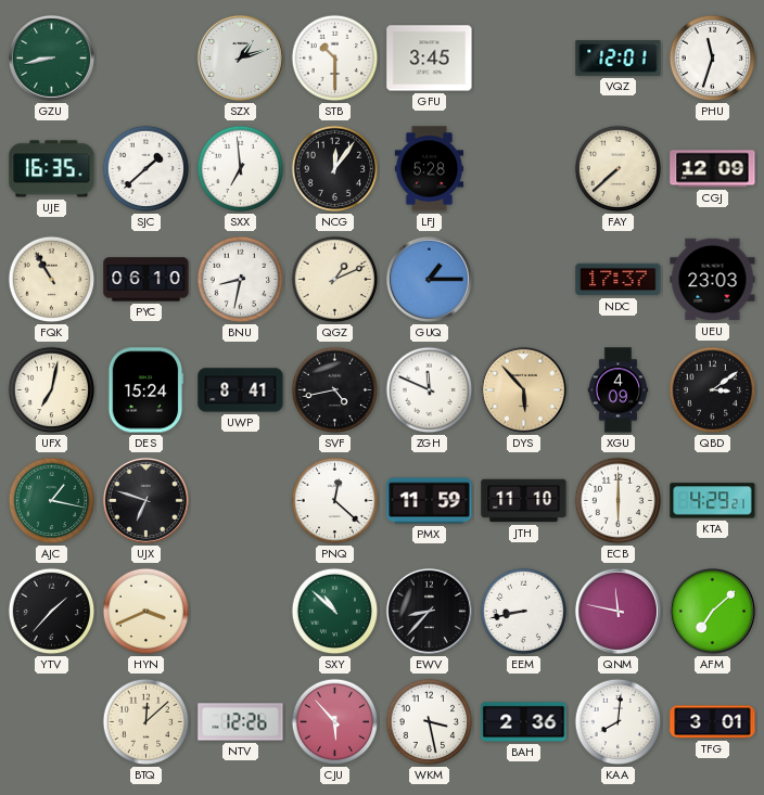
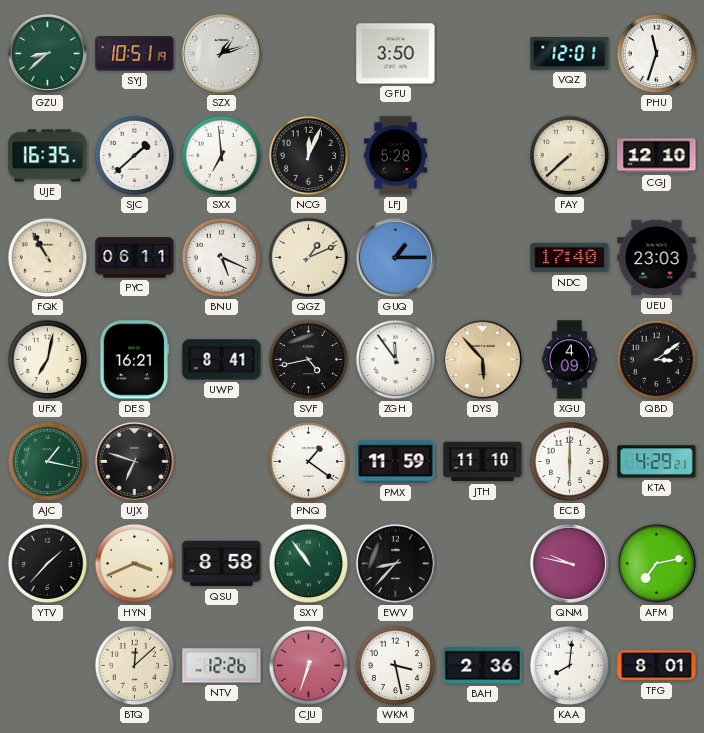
GZU: 8:43 -> 8:38 (47, 53)
SYJ: none -> 10:51 (135, 54)
STB: 10:30 -> none (335, 59)
GFU: 3:45 -> 3:50 (396, 54)
NCG: 12:06 -> 12:04 (309, 156)
CGJ: 12:09 -> 12:10 (657, 156)
PYC: 06:10 -> 06:11 (135, 258)
BNU: 8:32 -> 5:19 (222, 258)
NDC: 17:37 -> 17:40 (570, 258)
DES: 15:24 -> 16:21 (134, 360)
ZGH: 11:49 -> 11:54 (396, 360)
PNQ: 12:22 -> 1:21 (309, 462)
QSU: none -> 8:58 (222, 564)
SXY: 10:52 -> 10:54 (309, 564)
EEM: 8:43 -> none (524, 612)
QNM: 11:47 -> 9:47 (569, 563)
AFM: 7:08 -> 7:13 (656, 563)
CJU: 5:53 -> 6:33 (309, 666)
TFG: 3:01 -> 8:01 (657, 666)
